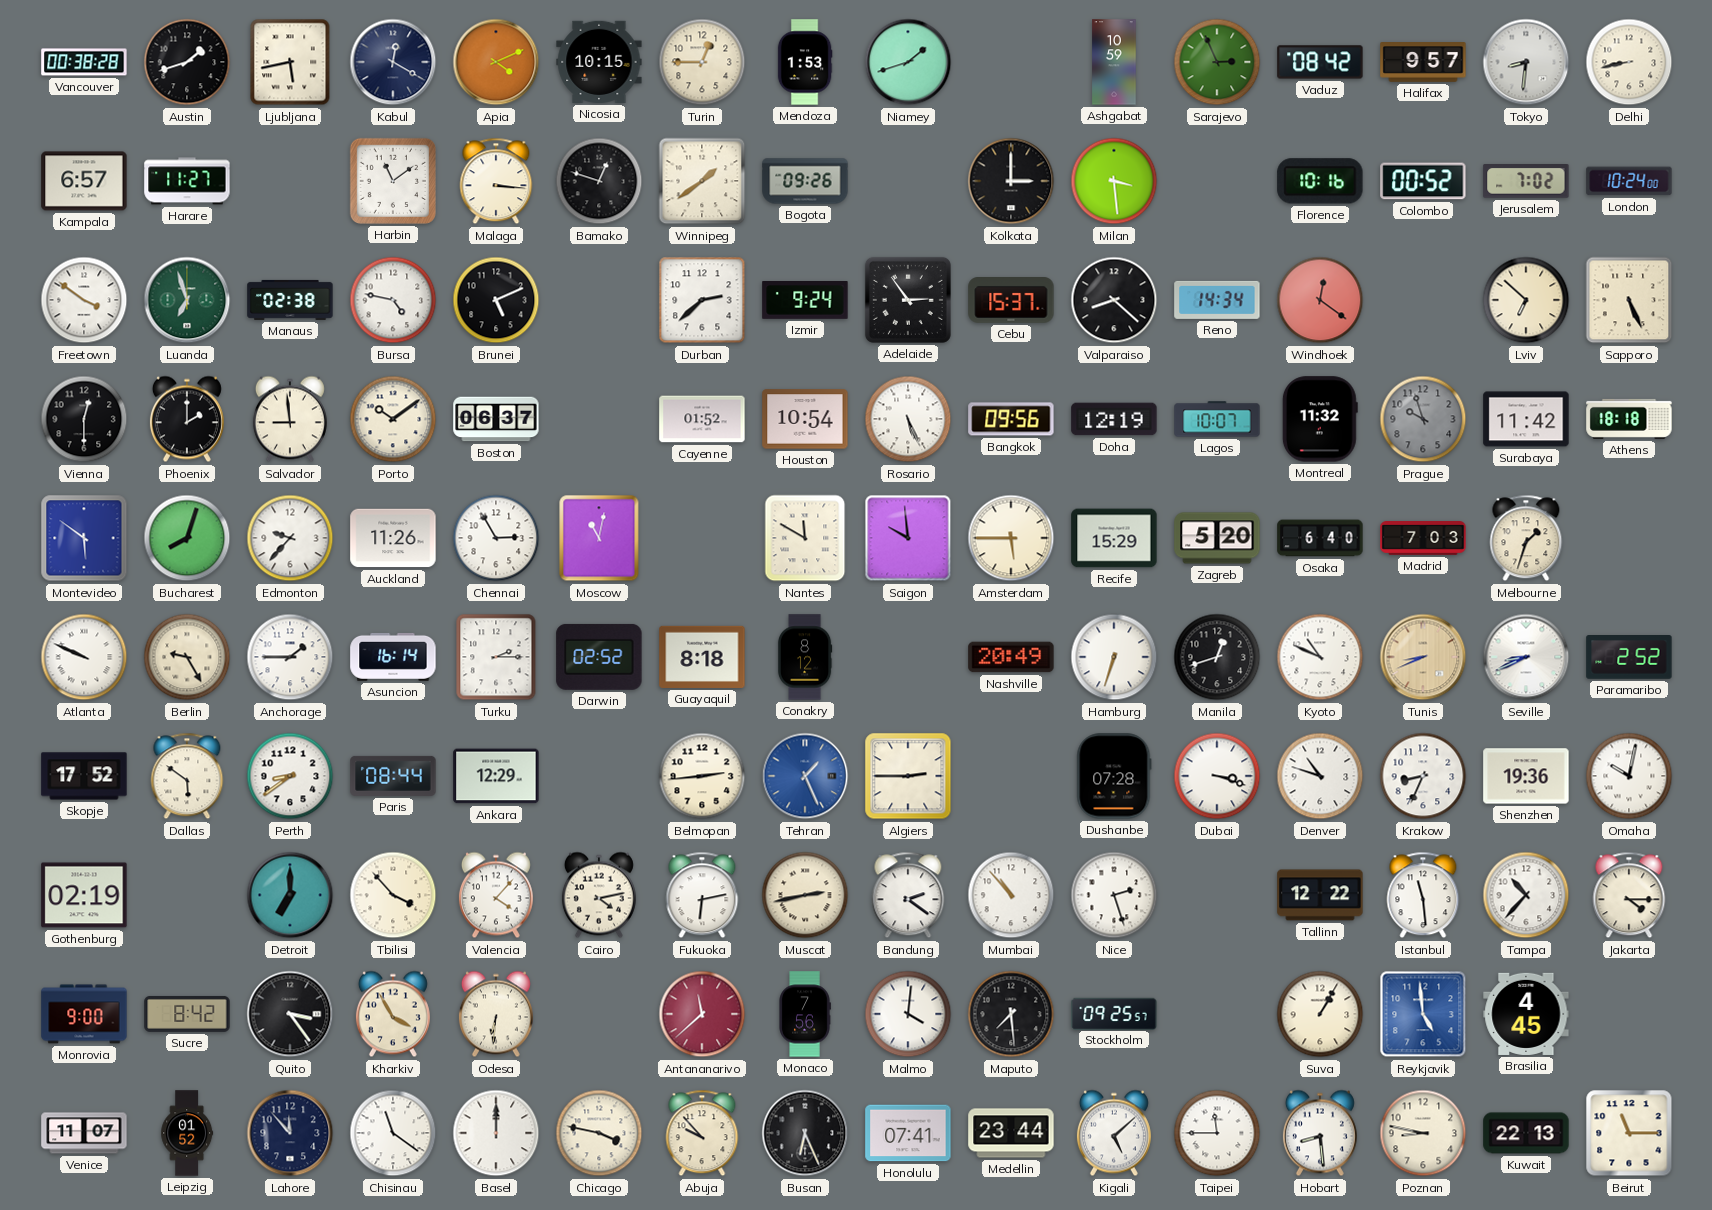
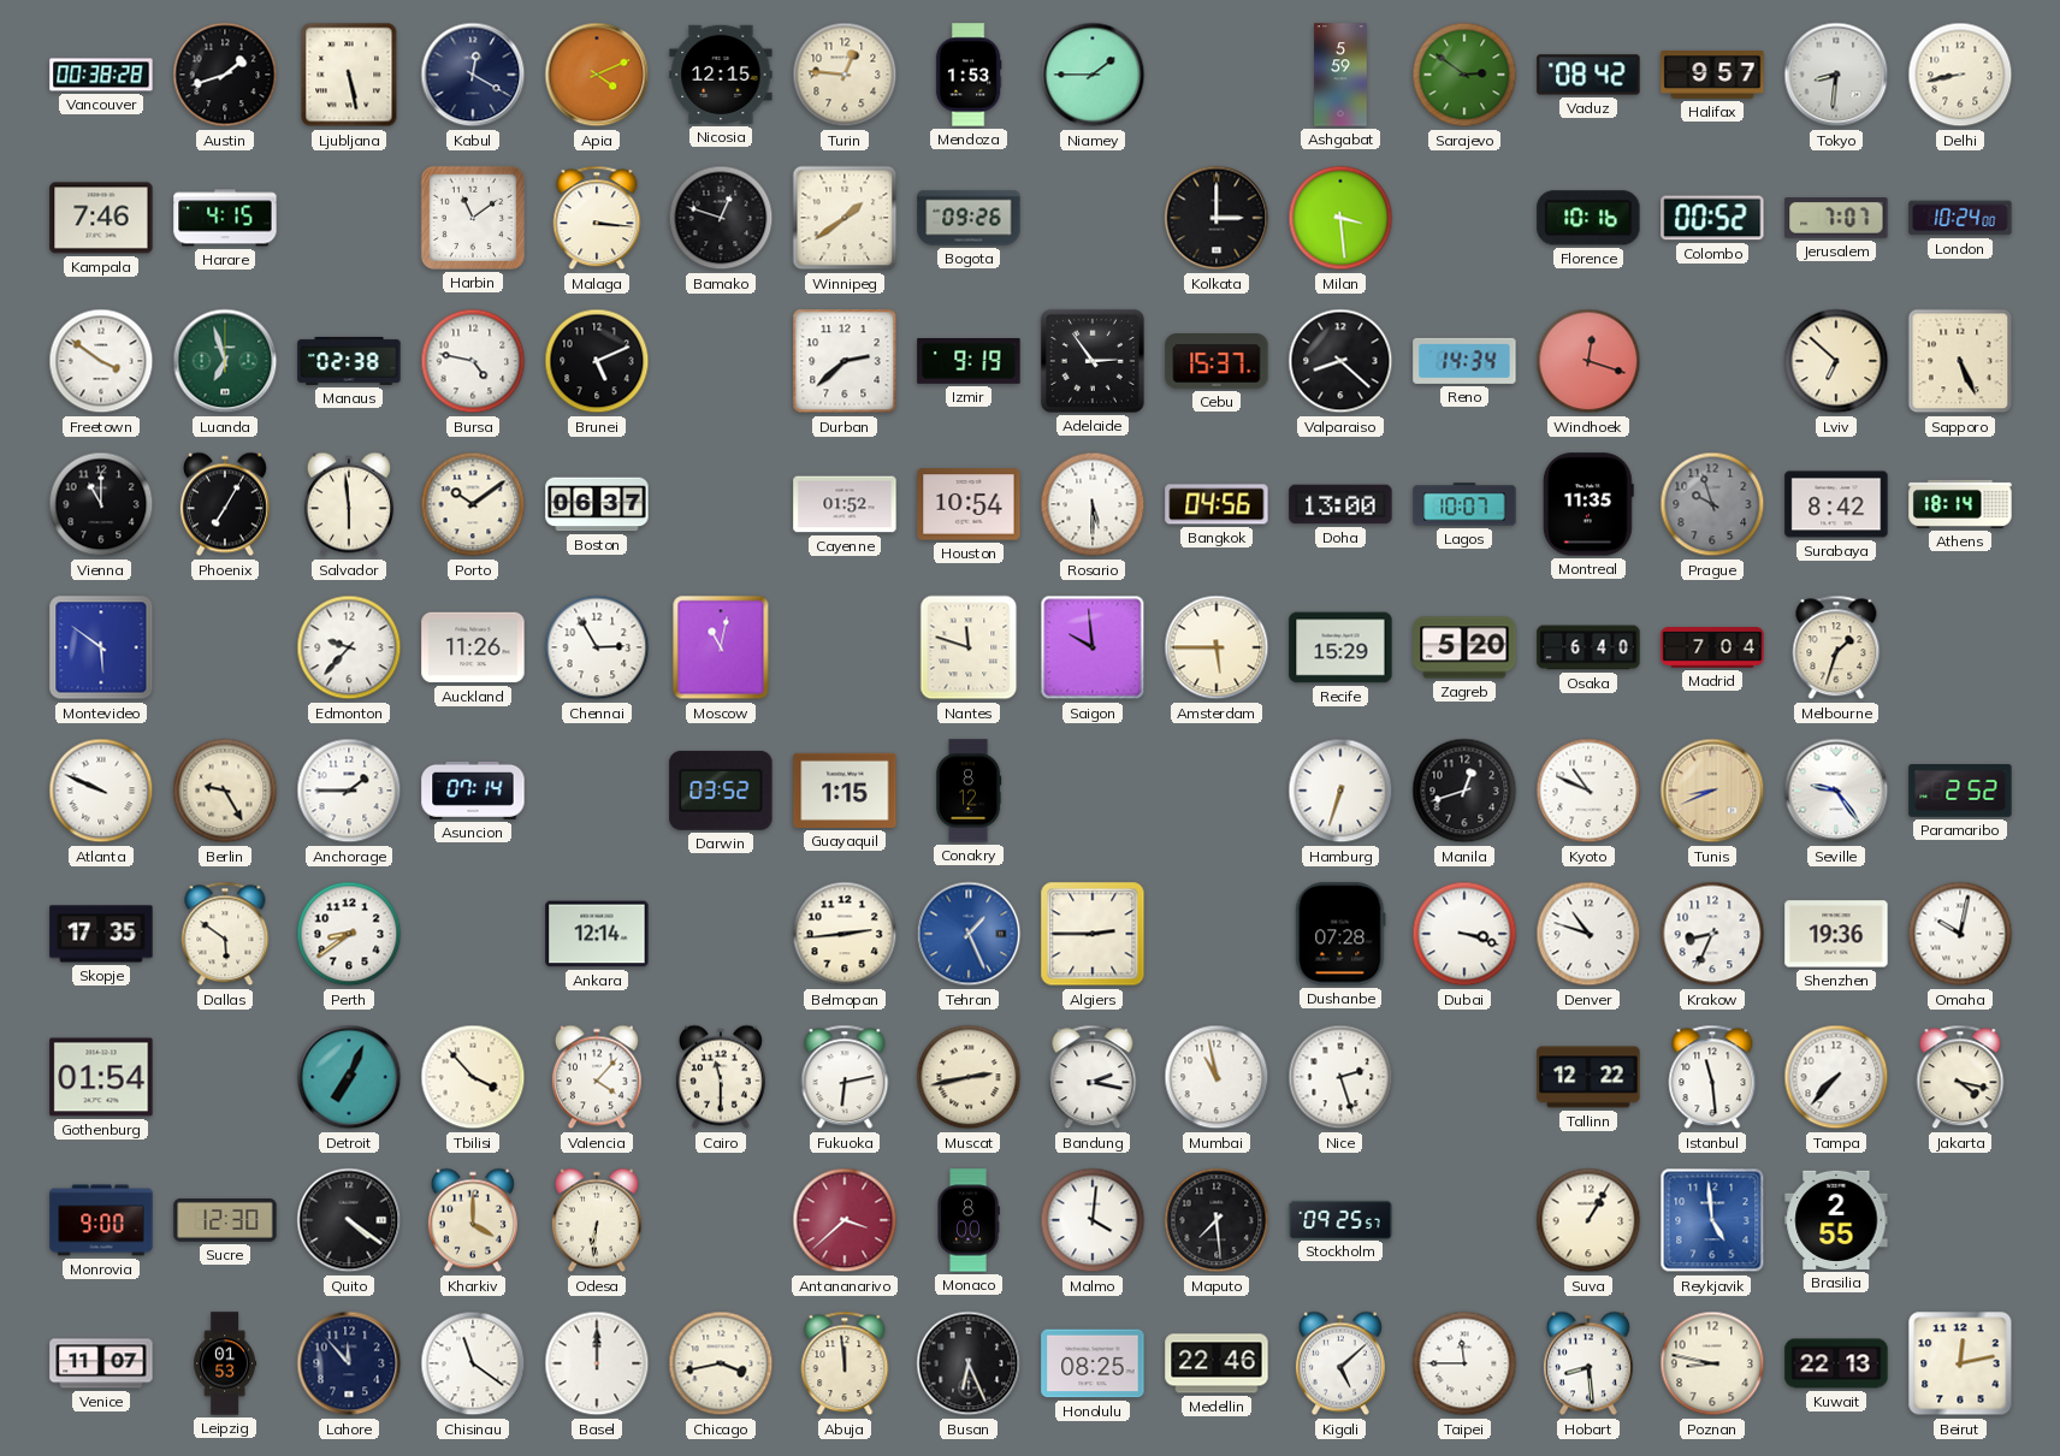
Ljubljana: 5:43 -> 5:28 (349, 75)
Nicosia: 10:15 -> 12:15 (721, 75)
Turin: 12:45 -> 12:46 (845, 75)
Niamey: 1:42 -> 1:45 (1093, 75)
Ashgabat: 10:59 -> 5:59 (1340, 75)
Sarajevo: 2:56 -> 2:51 (1464, 75)
Kampala: 6:57 -> 7:46 (101, 218)
Harare: 11:27 -> 4:15 (225, 218)
Jerusalem: 7:02 -> 7:07 (1836, 219)
Izmir: 9:24 -> 9:19 (969, 361)
Windhoek: 12:21 -> 12:18 (1588, 361)
Vienna: 12:30 -> 11:00 (101, 504)
Phoenix: 2:00 -> 7:05 (225, 504)
Salvador: 8:59 -> 5:59 (349, 504)
Rosario: 5:26 -> 5:30 (1093, 504)
Bangkok: 09:56 -> 04:56 (1217, 504)
Doha: 12:19 -> 13:00 (1340, 504)
Montreal: 11:32 -> 11:35 (1588, 504)
Surabaya: 11:42 -> 8:42 (1836, 504)
Athens: 18:18 -> 18:14 (1960, 504)
Bucharest: 8:03 -> none (187, 538)
Nantes: 11:50 -> 11:48 (969, 647)
Madrid: 7:03 -> 7:04 (1712, 647)
Asuncion: 16:14 -> 07:14 (473, 791)
Turku: 2:15 -> none (496, 657)
Darwin: 02:52 -> 03:52 (721, 791)
Guayaquil: 8:18 -> 1:15 (845, 791)
Nashville: 20:49 -> none (1011, 657)
Seville: 8:41 -> 9:24 (1836, 791)
Skopje: 17:52 -> 17:35 (101, 934)
Paris: 08:44 -> none (393, 776)
Ankara: 12:29 -> 12:14 (597, 934)
Gothenburg: 02:19 -> 01:54 (101, 1077)
Detroit: 7:00 -> 7:04 (349, 1077)
Cairo: 4:13 -> 11:30 (721, 1077)
Bandung: 2:21 -> 2:17 (1093, 1077)
Mumbai: 10:53 -> 10:58 (1217, 1077)
Tampa: 10:37 -> 7:37 (1836, 1077)
Jakarta: 4:15 -> 4:17 (1960, 1077)
Sucre: 8:42 -> 12:30 (225, 1220)
Quito: 3:24 -> 4:21 (349, 1220)
Kharkiv: 3:55 -> 4:00 (473, 1220)
Antananarivo: 11:38 -> 3:38 (845, 1220)
Monaco: 7:56 -> 8:00 (969, 1220)
Brasilia: 4:45 -> 2:55 (1836, 1220)
Leipzig: 01:52 -> 01:53 (225, 1363)
Chicago: 3:47 -> 3:43 (721, 1363)
Abuja: 9:53 -> 11:59 (845, 1363)
Honolulu: 07:41 -> 08:25 (1093, 1363)
Medellin: 23:44 -> 22:46 (1217, 1363)
Beirut: 11:15 -> 12:13 (1960, 1363)
